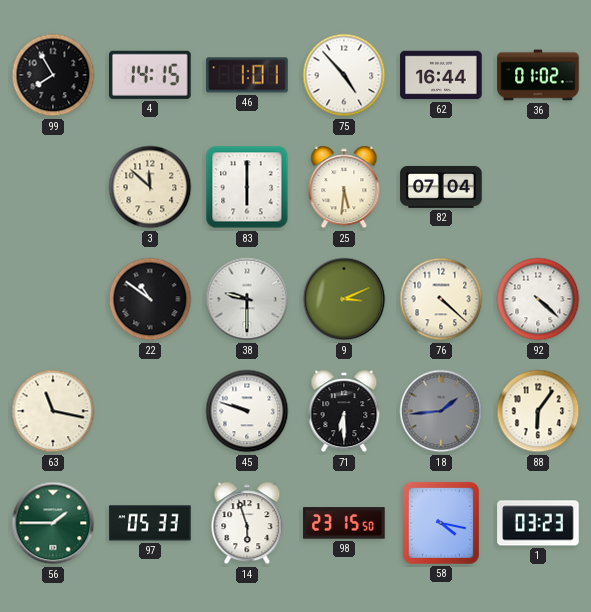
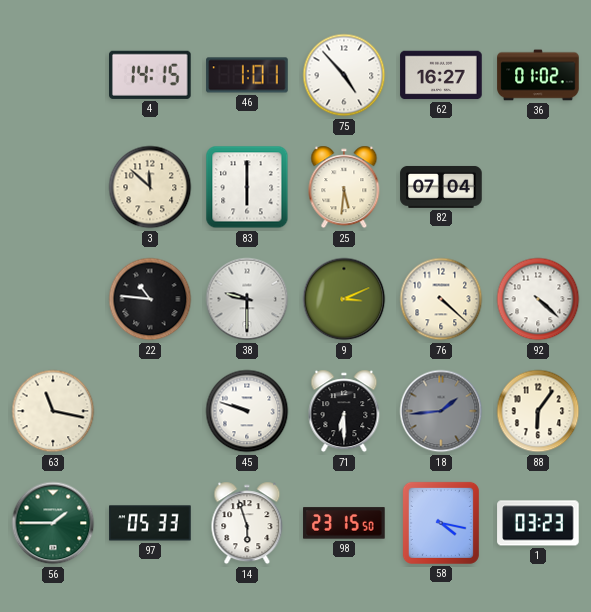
99: 7:55 -> none (53, 75)
62: 16:44 -> 16:27 (441, 75)
22: 10:51 -> 10:46 (150, 299)
